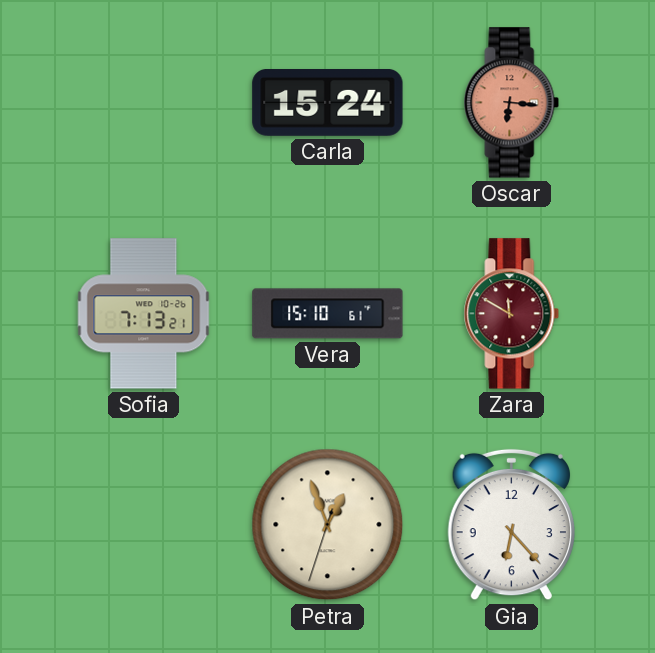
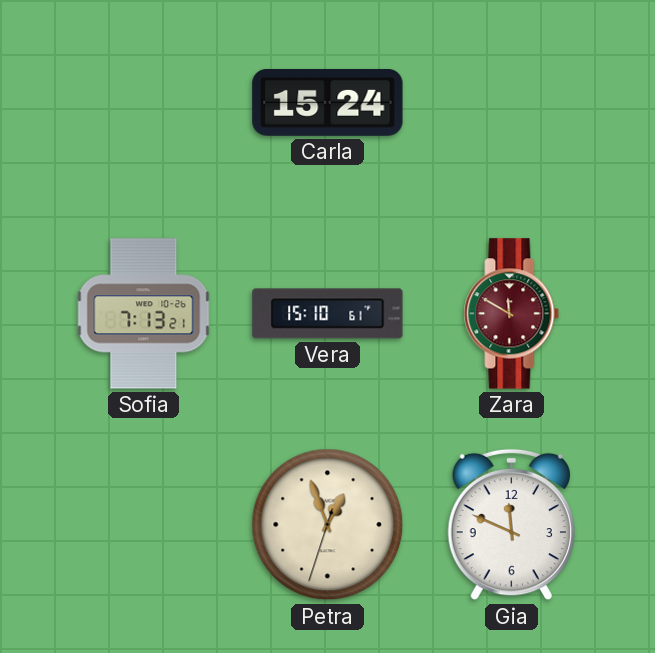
Oscar: 6:16 -> none (512, 103)
Gia: 6:23 -> 11:49 (511, 525)
